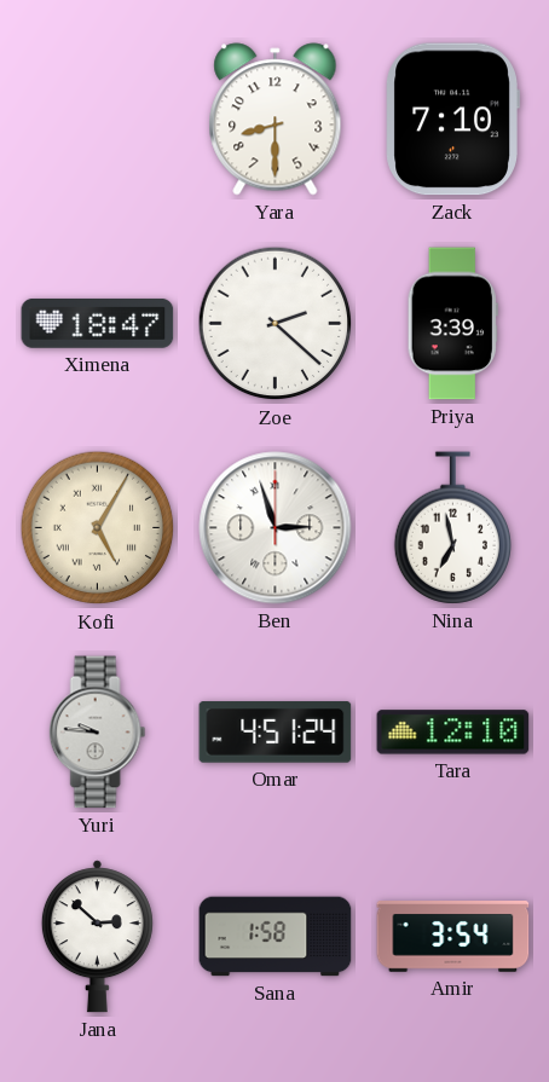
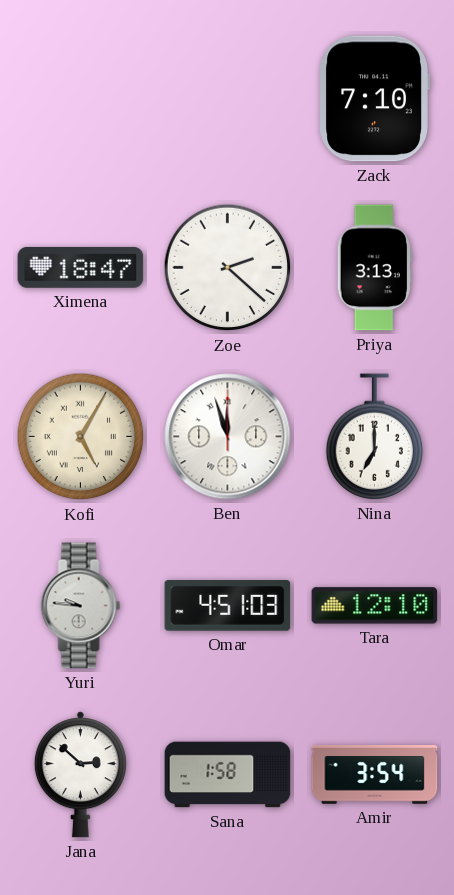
Yara: 8:30 -> none (276, 120)
Priya: 3:39 -> 3:13 (374, 268)
Ben: 2:57 -> 11:57 (228, 437)
Nina: 6:58 -> 7:00 (374, 437)
Omar: 4:51:24 -> 4:51:03 (228, 606)
